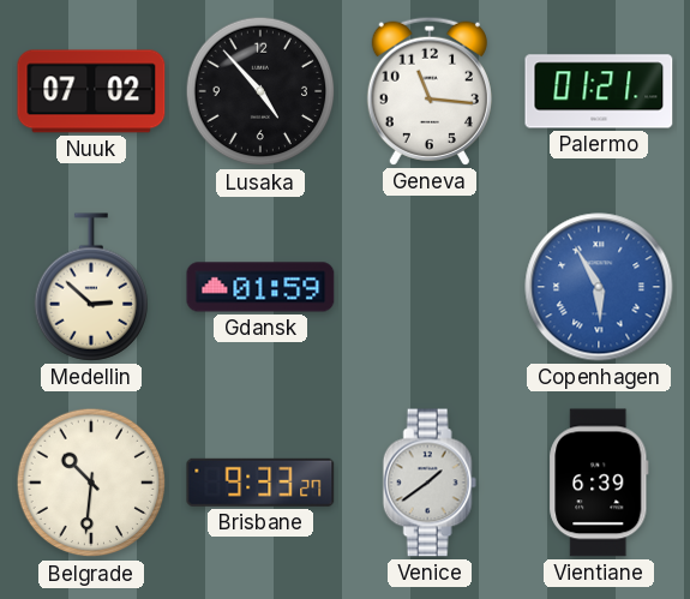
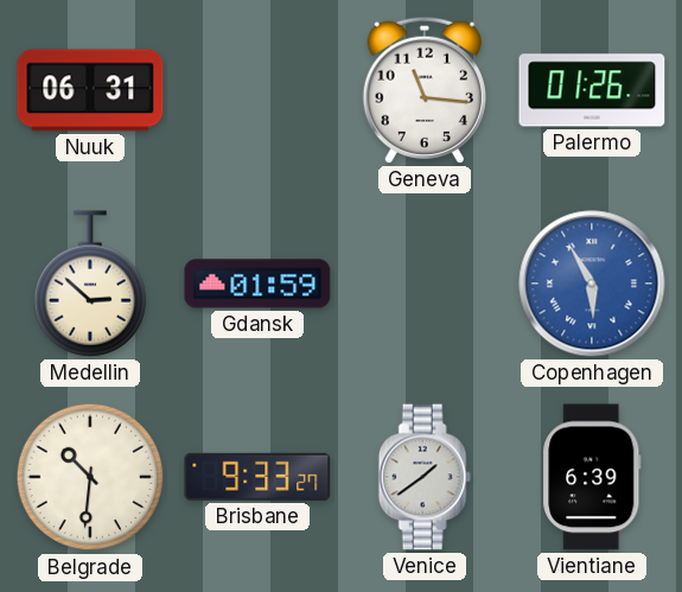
Nuuk: 07:02 -> 06:31 (90, 90)
Lusaka: 4:53 -> none (260, 91)
Palermo: 01:21 -> 01:26 (592, 90)
